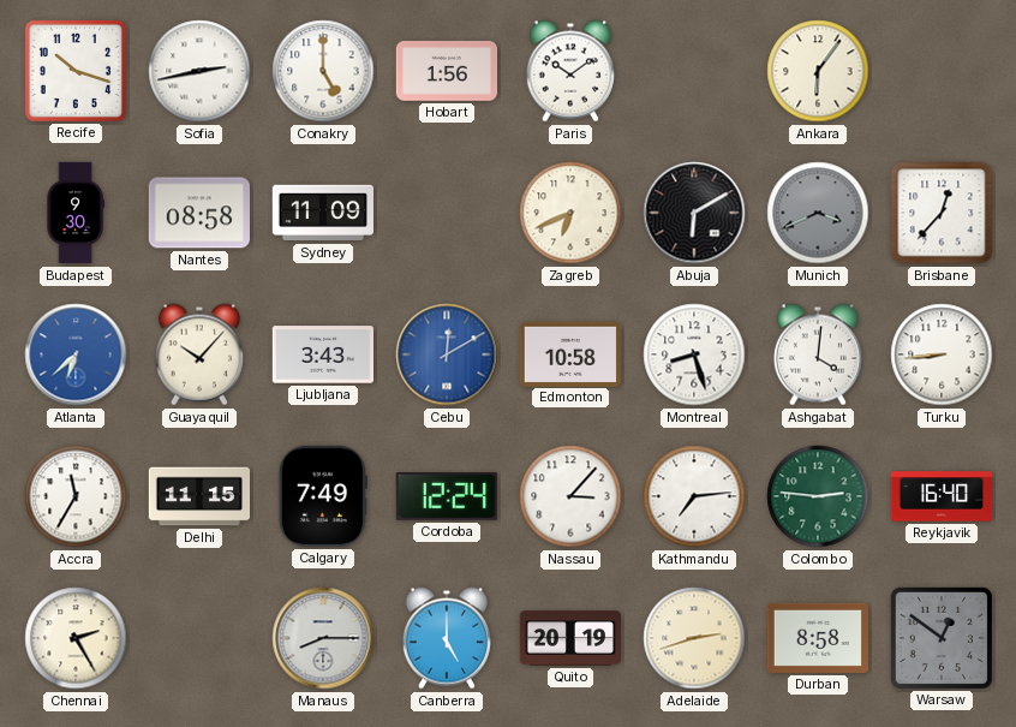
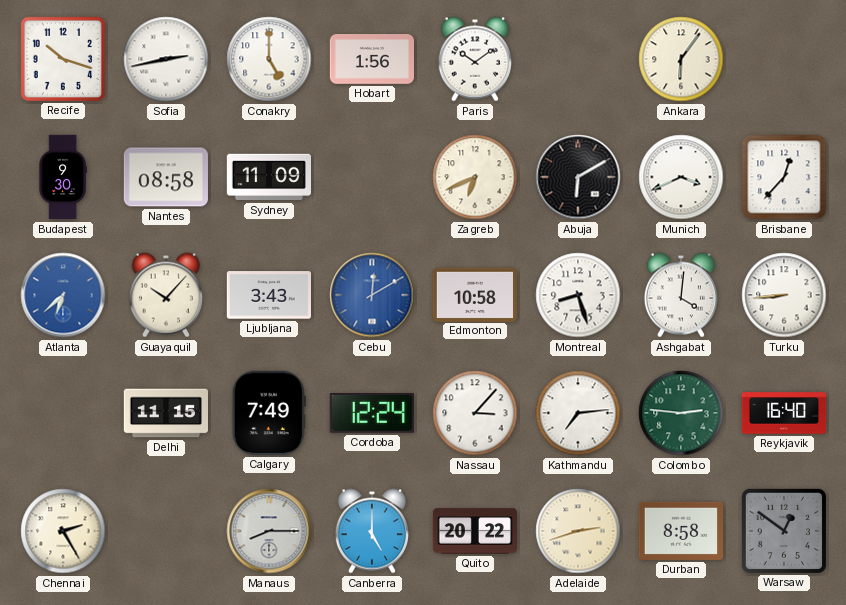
Munich dial: grey -> white (681, 177)
Accra: 11:35 -> none (76, 496)
Quito: 20:19 -> 20:22 (474, 531)
